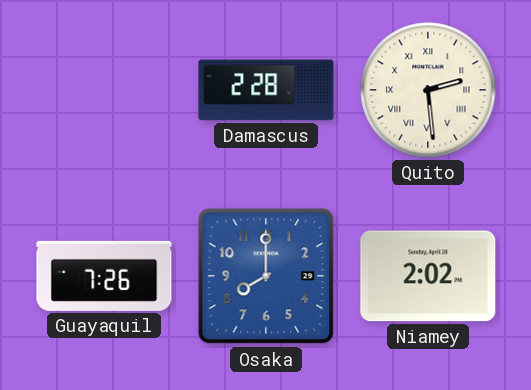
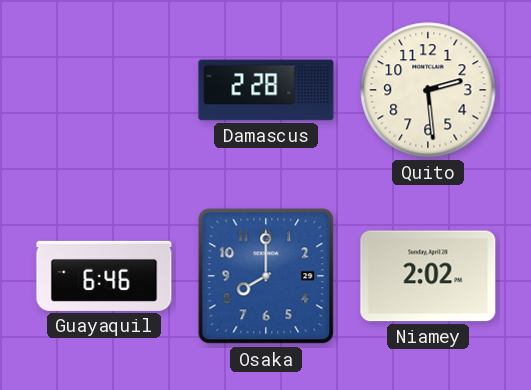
Quito numerals: Roman -> Arabic (428, 90)
Guayaquil: 7:26 -> 6:46 (104, 276)
